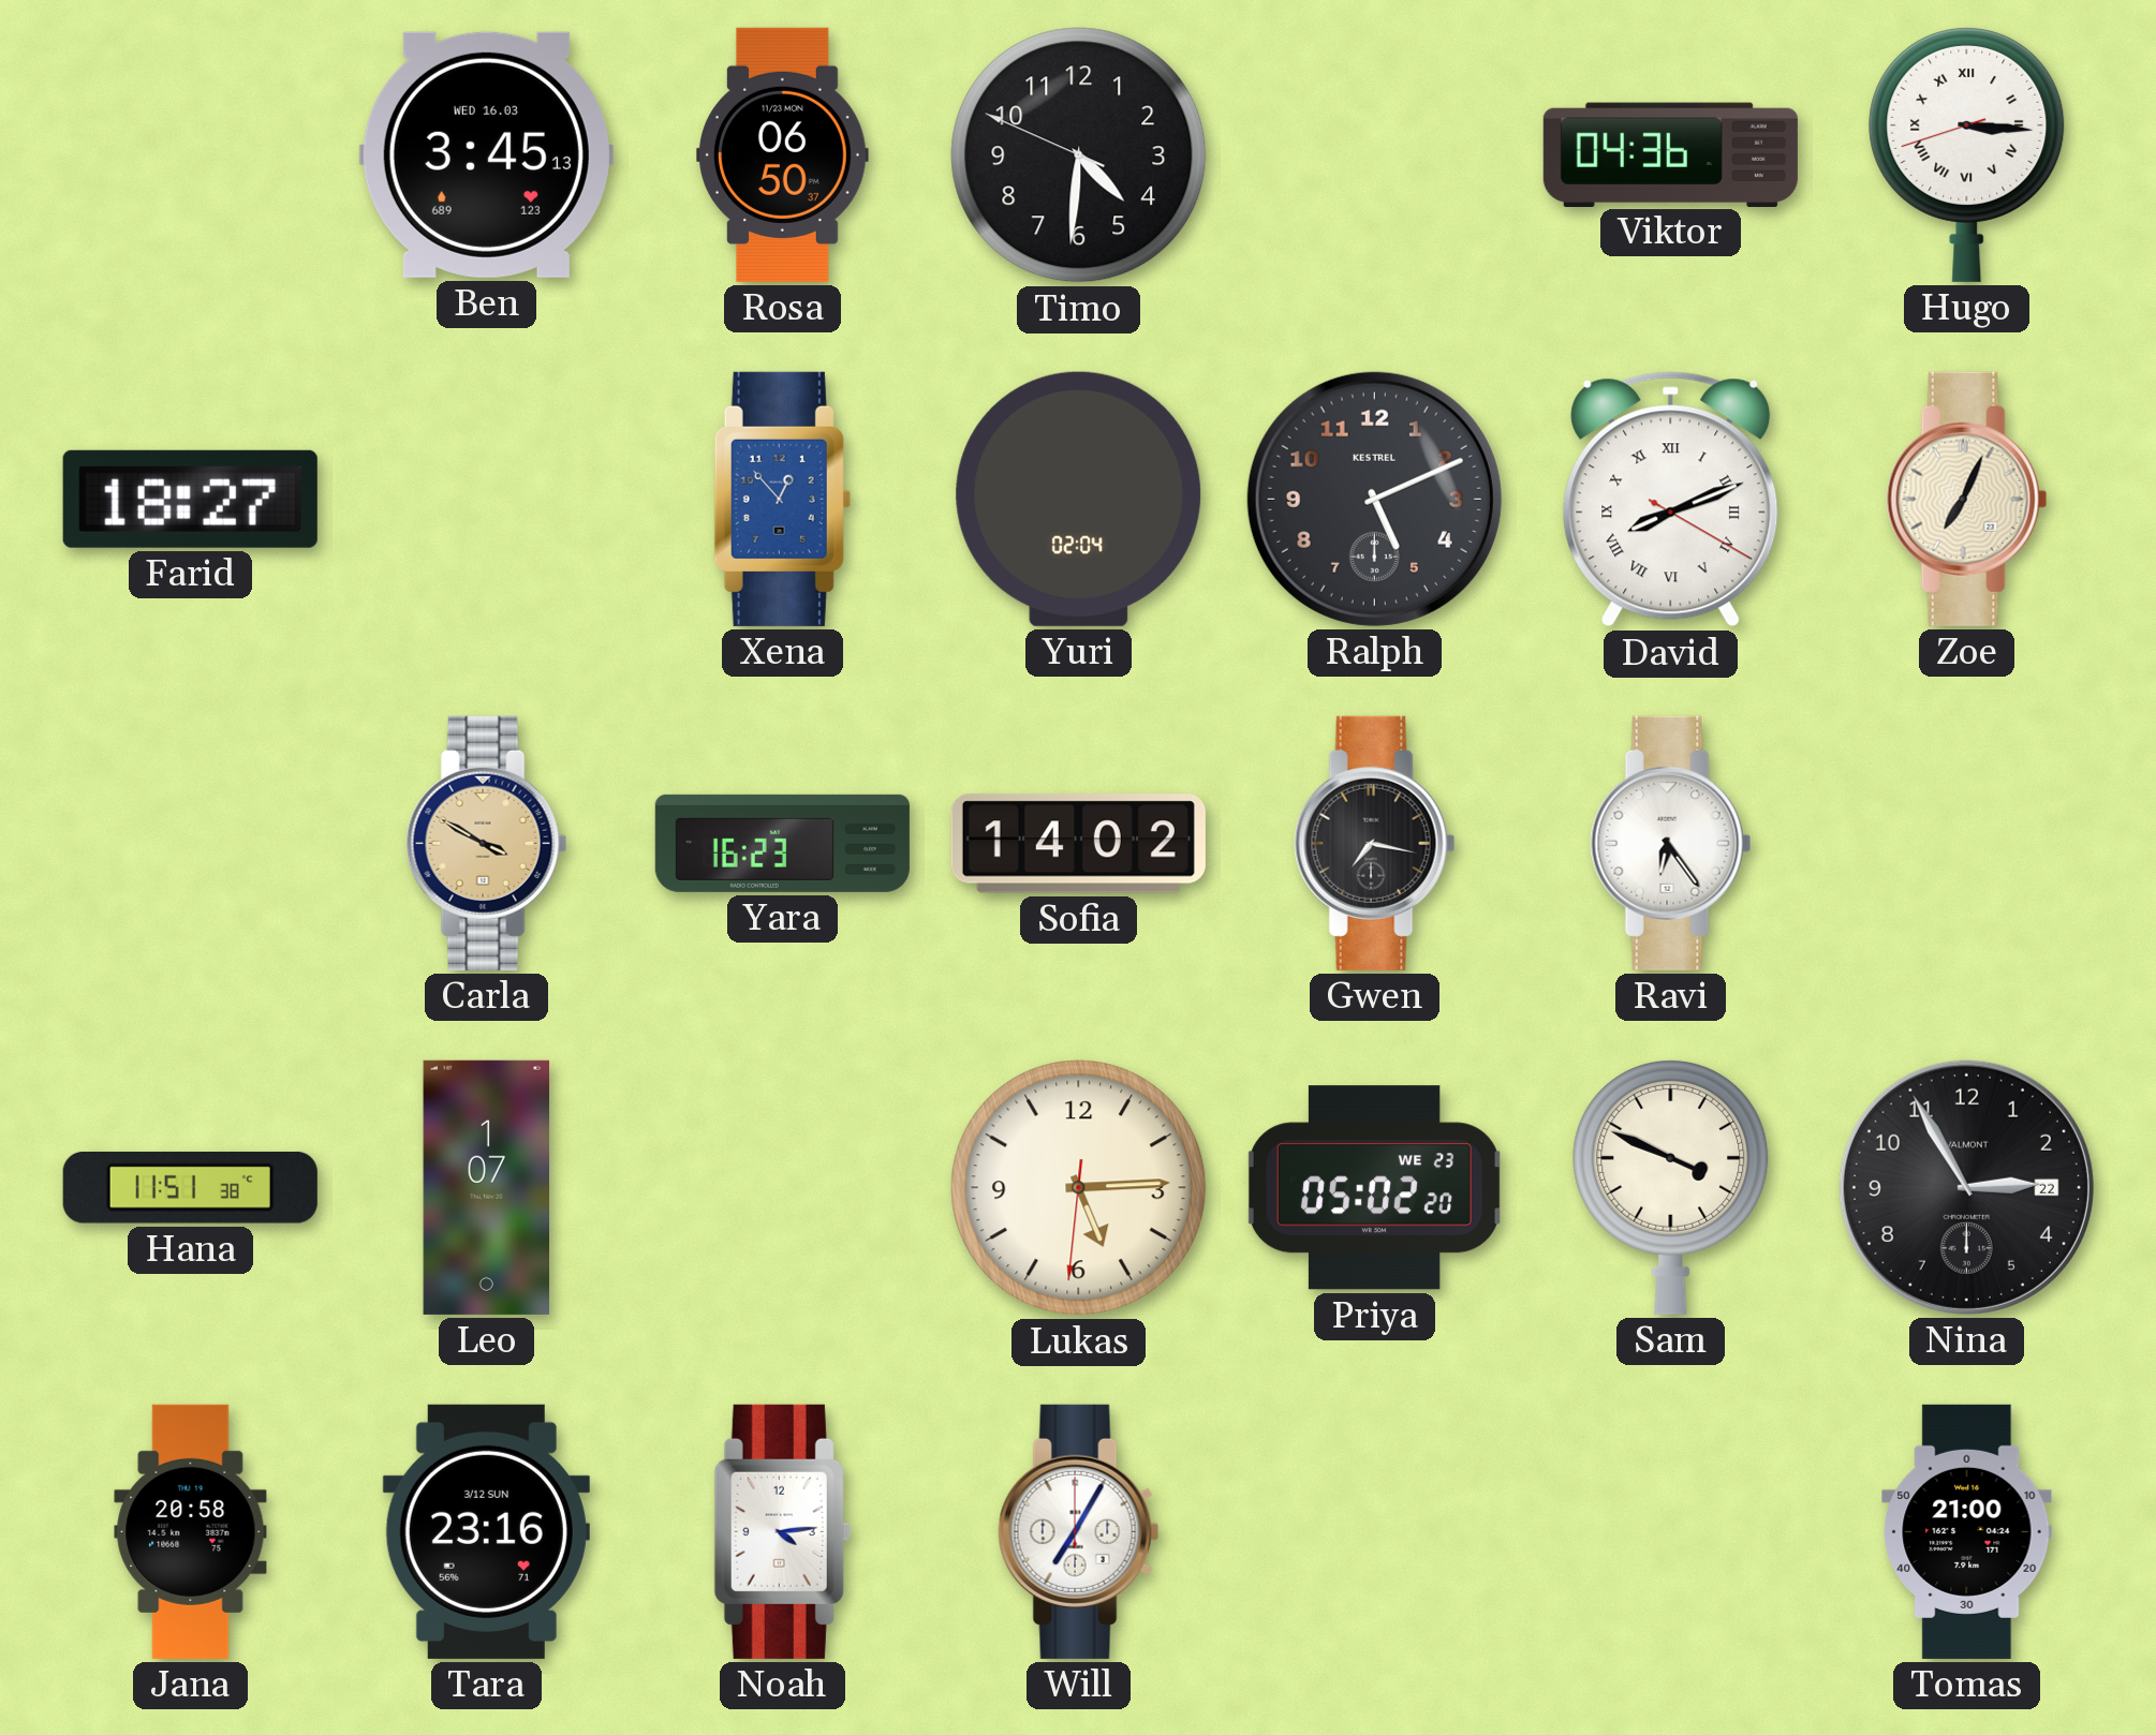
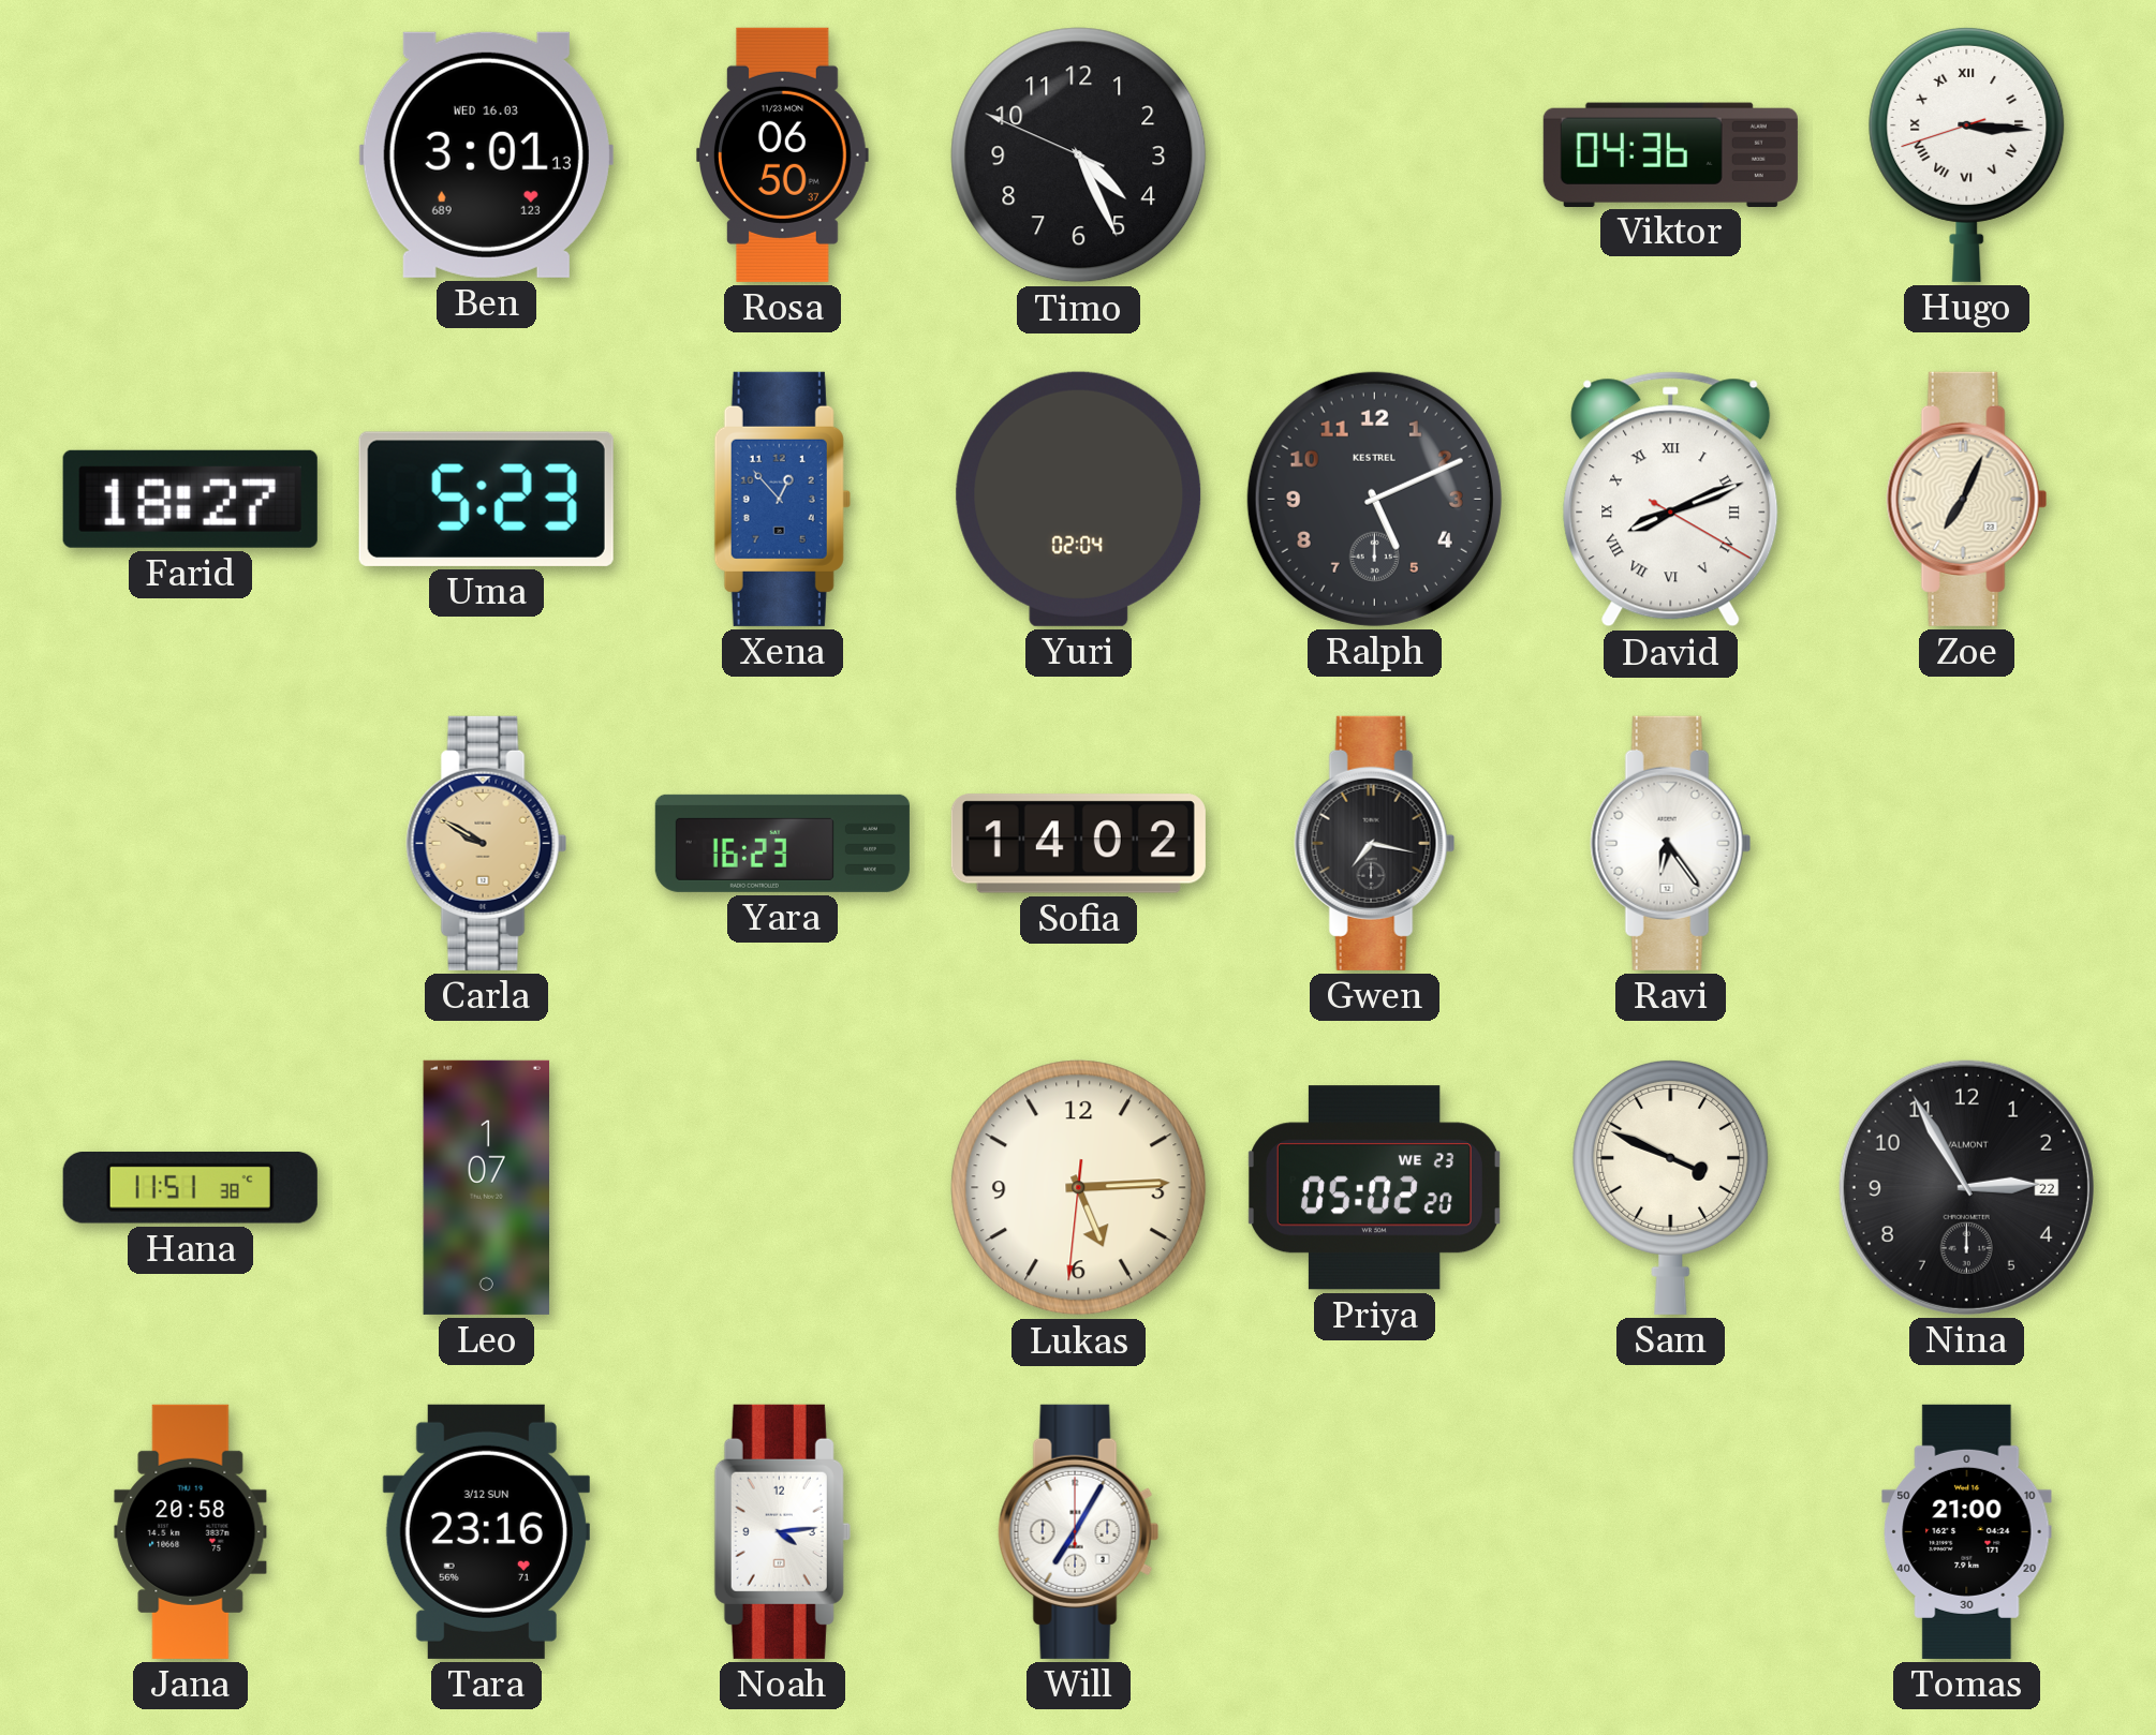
Ben: 3:45 -> 3:01 (486, 154)
Timo: 4:30 -> 4:25 (1079, 155)
Uma: none -> 5:23 (486, 499)
Carla: 3:50 -> 9:50 (487, 843)
